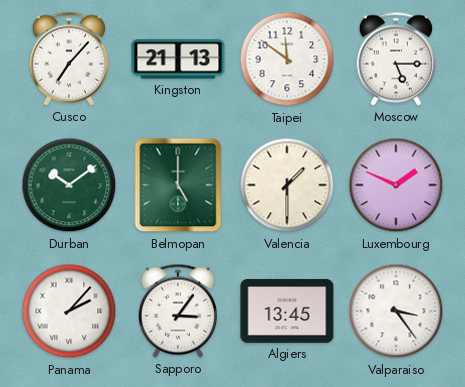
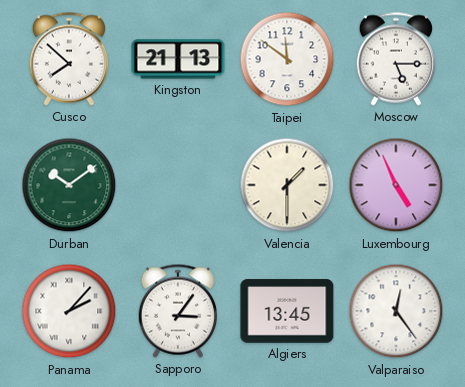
Cusco: 7:07 -> 7:52 (68, 59)
Belmopan: 5:00 -> none (178, 185)
Luxembourg: 1:49 -> 4:56 (396, 185)
Valparaiso: 3:24 -> 12:24 (396, 311)
